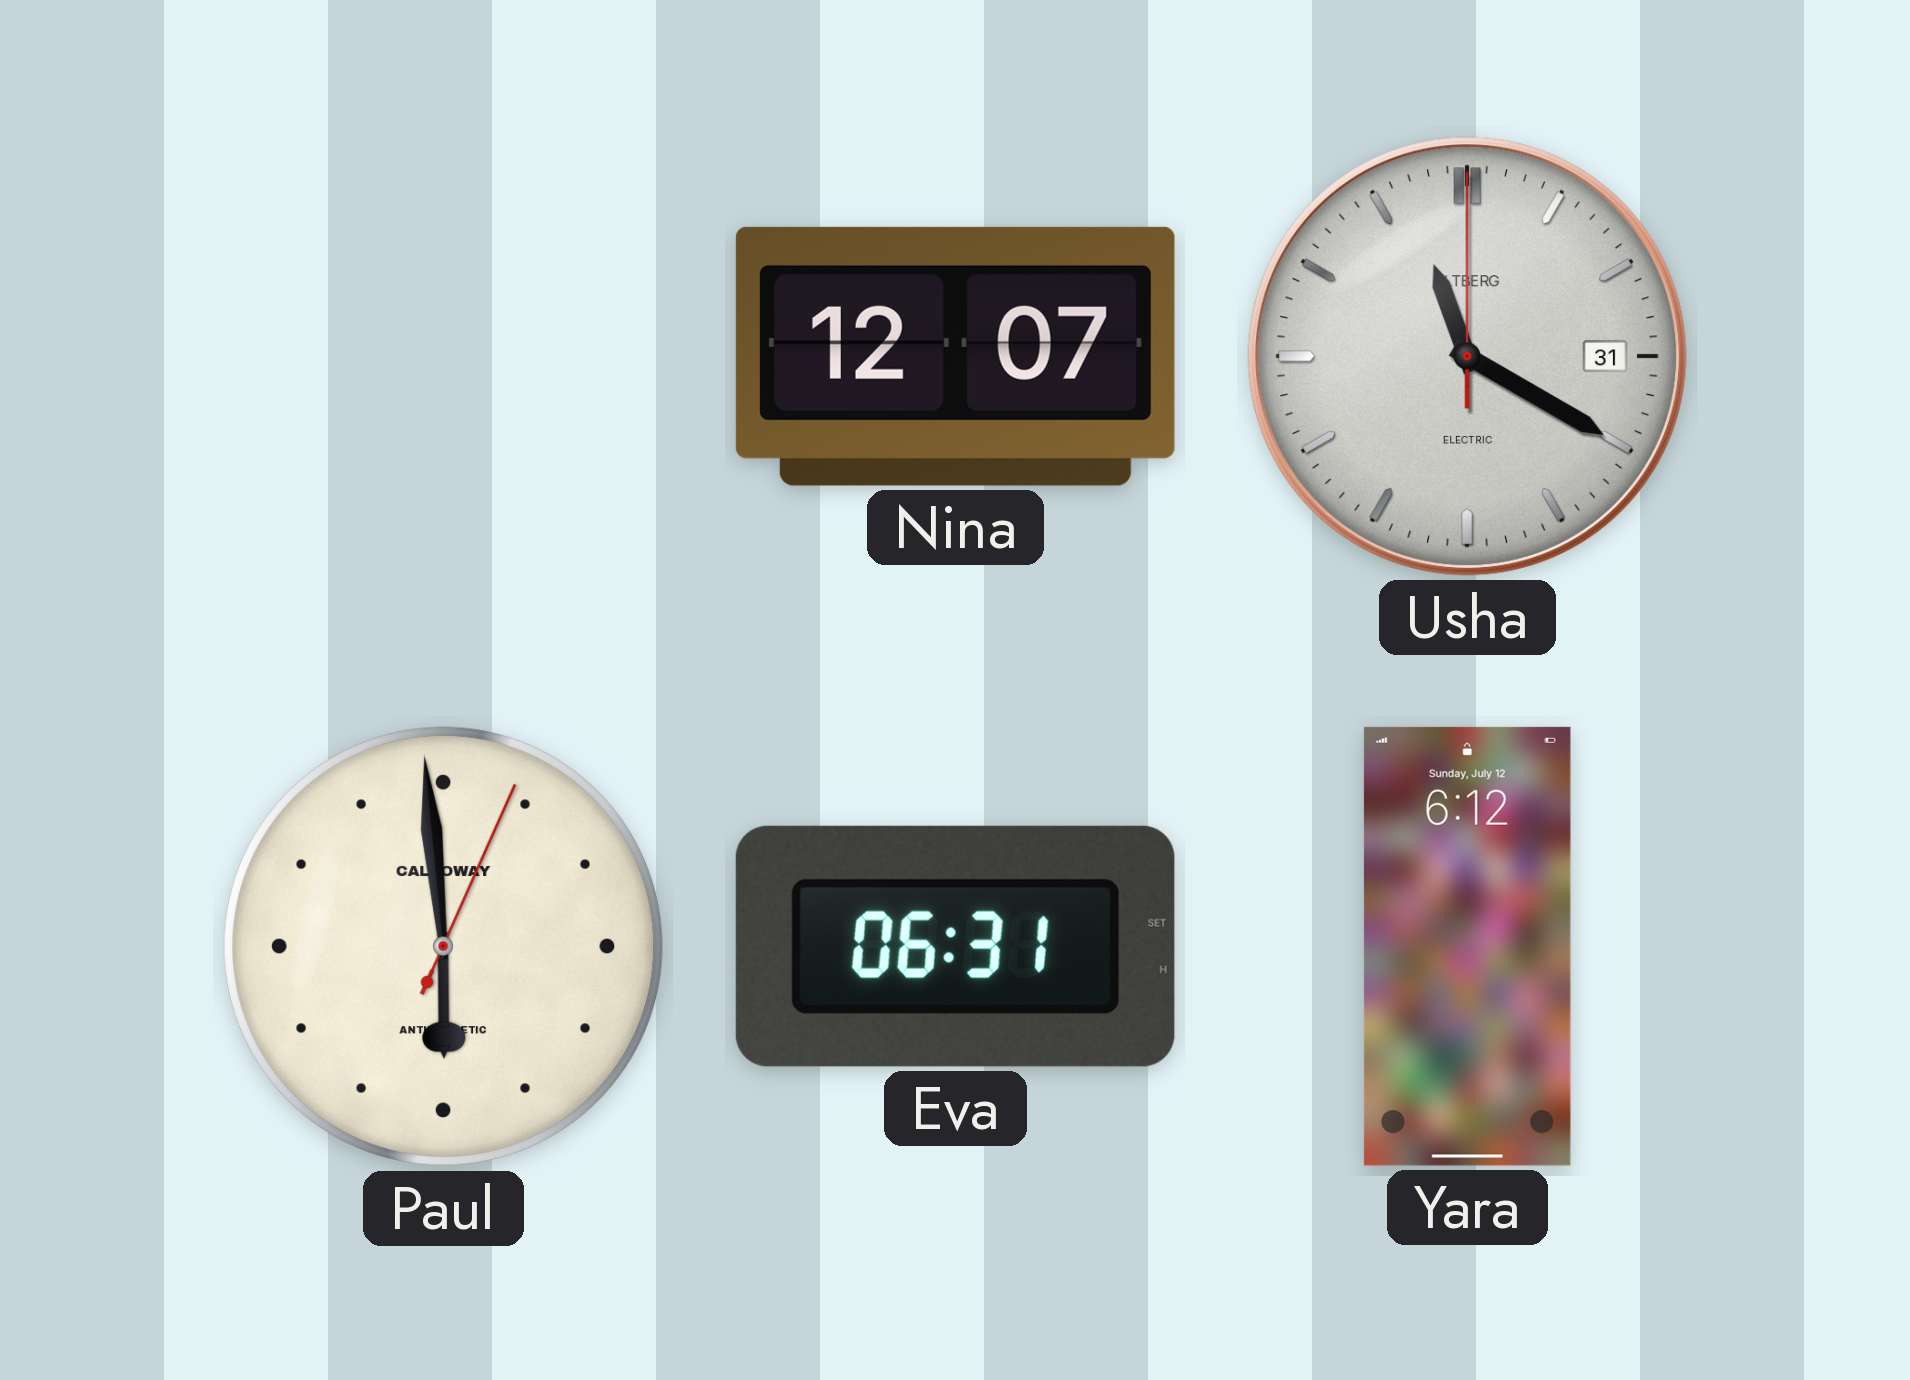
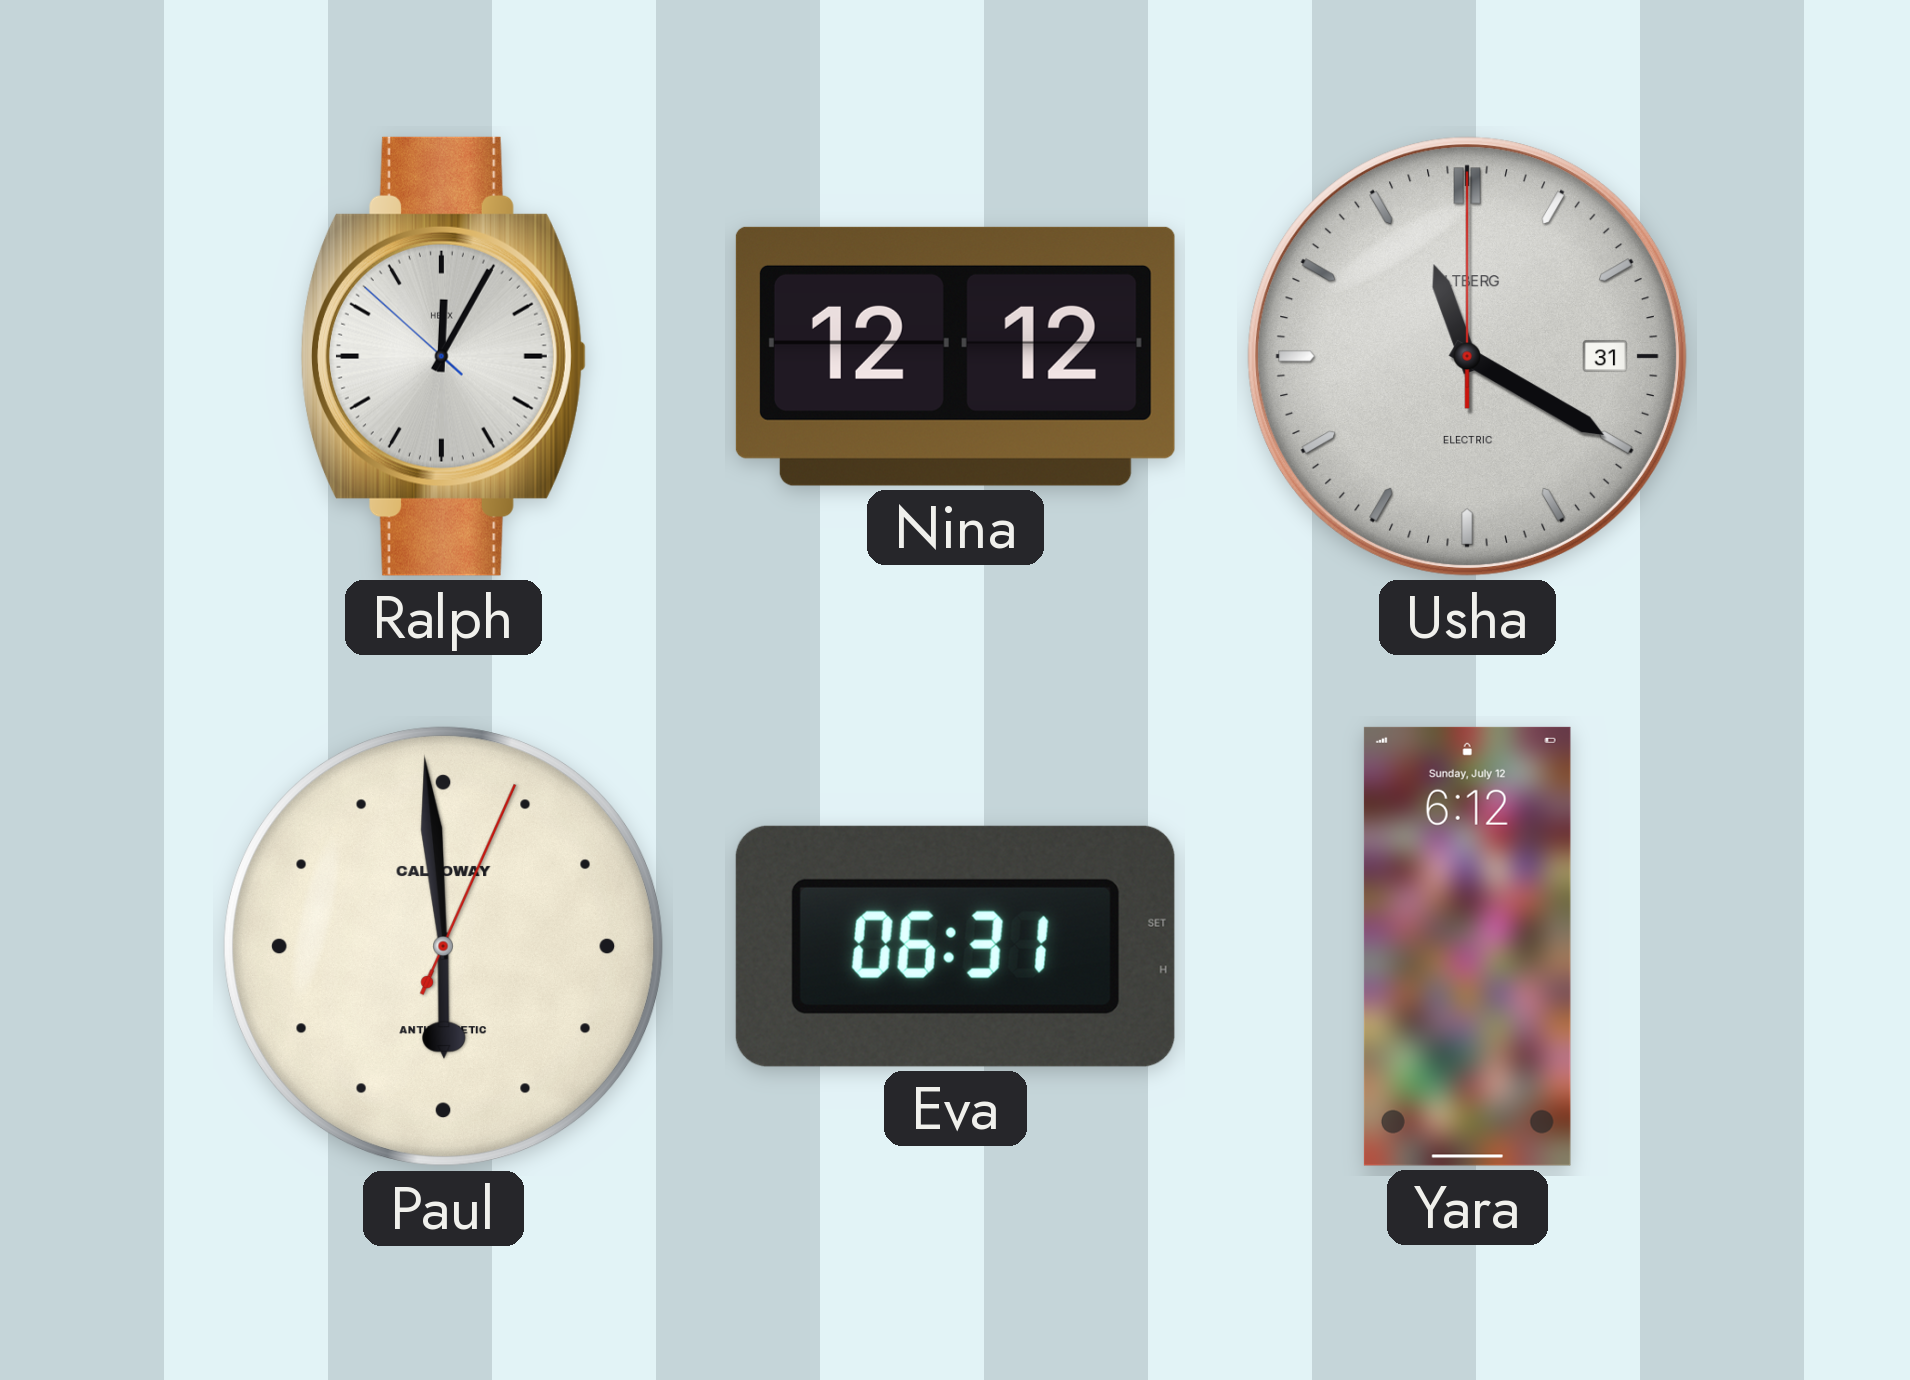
Ralph: none -> 12:04 (443, 356)
Nina: 12:07 -> 12:12 (955, 356)
